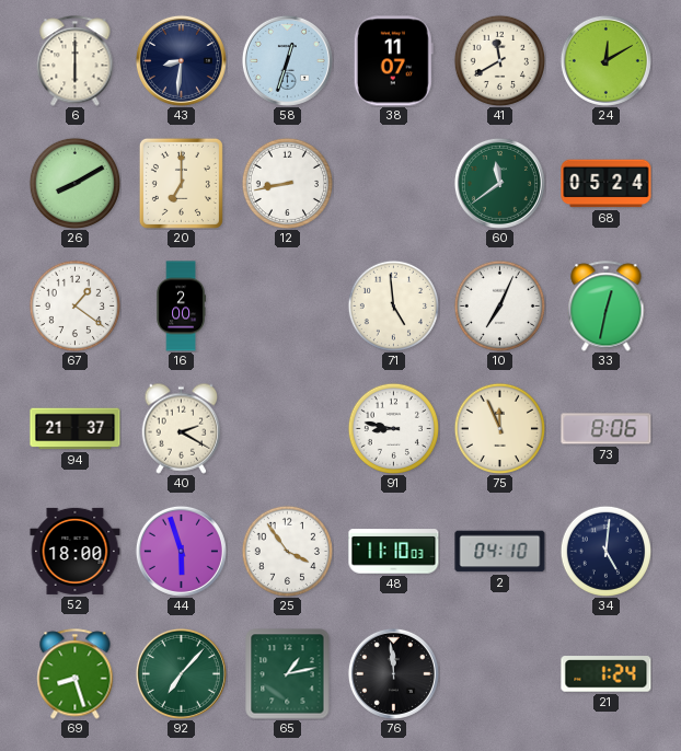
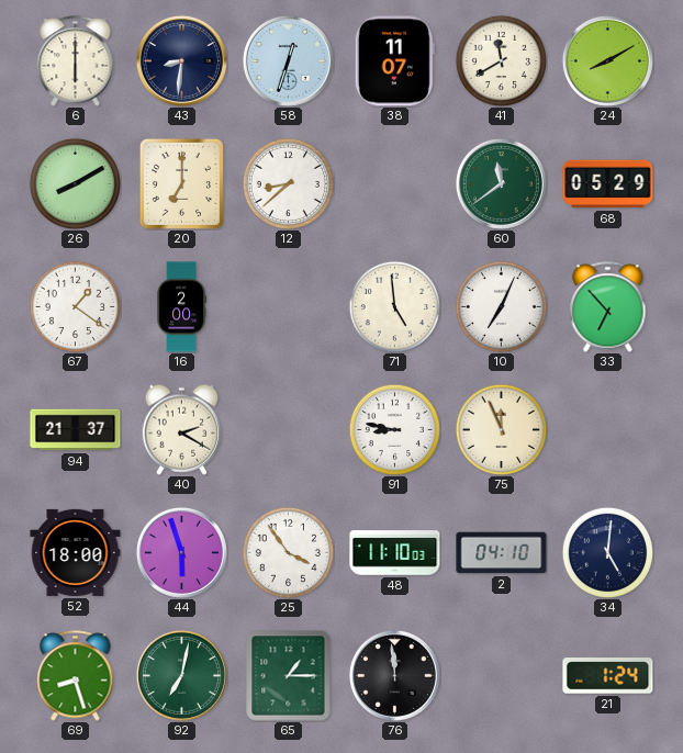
24: 12:10 -> 8:10 (607, 60)
12: 8:43 -> 8:38 (288, 183)
68: 05:24 -> 05:29 (608, 184)
33: 12:32 -> 6:53 (608, 307)
73: 8:06 -> none (607, 429)
92: 7:07 -> 7:02 (181, 675)
65: 1:13 -> 1:15 (289, 676)
